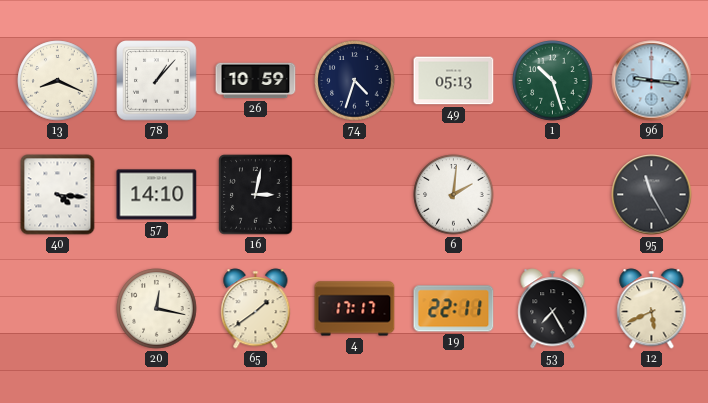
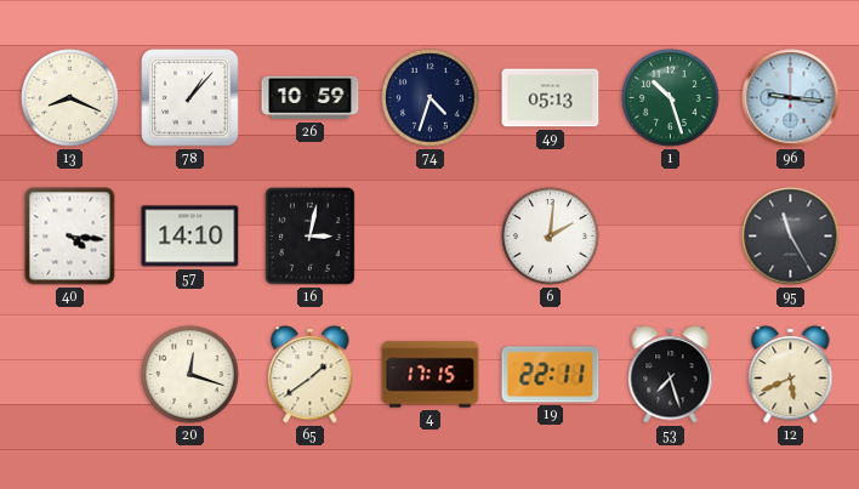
20: 12:17 -> 12:18 (190, 375)
4: 17:17 -> 17:15 (431, 375)
53: 7:25 -> 7:27 (671, 375)
